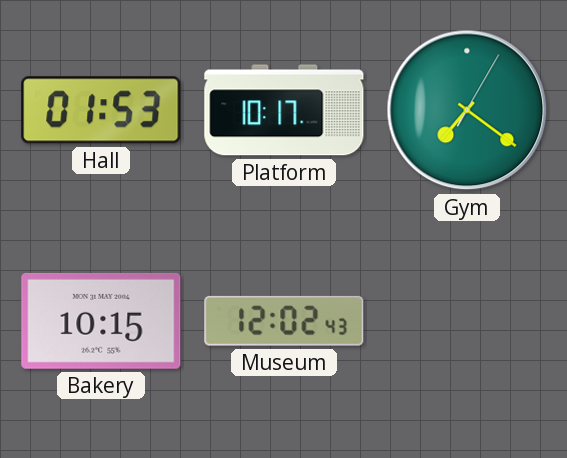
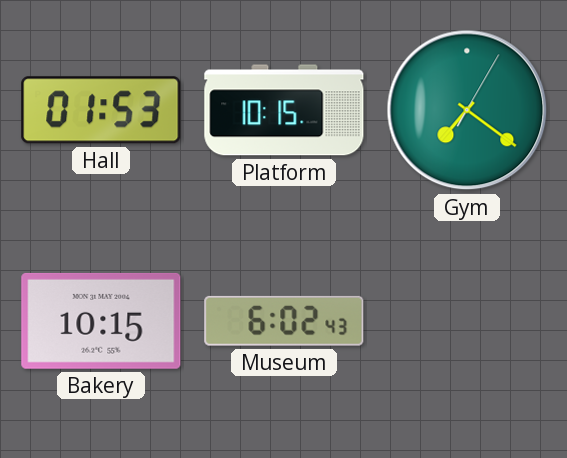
Platform: 10:17 -> 10:15 (284, 110)
Museum: 12:02 -> 6:02 (284, 321)
